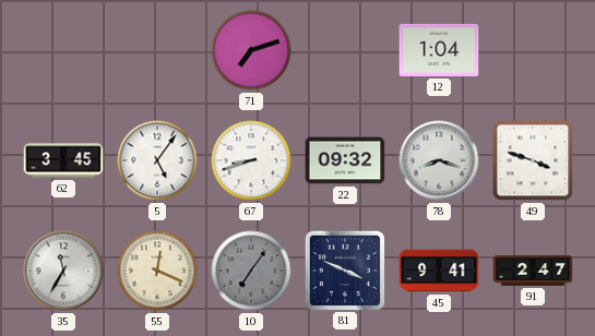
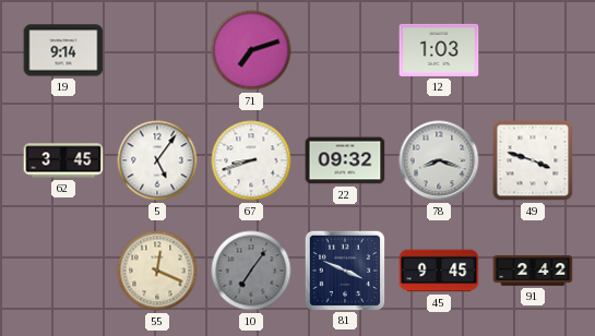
19: none -> 9:14 (63, 50)
12: 1:04 -> 1:03 (439, 50)
35: 11:35 -> none (63, 271)
45: 9:41 -> 9:45 (439, 271)
91: 2:47 -> 2:42 (533, 271)
